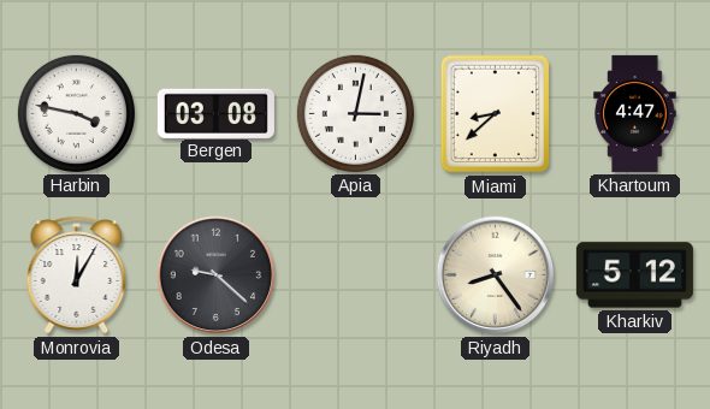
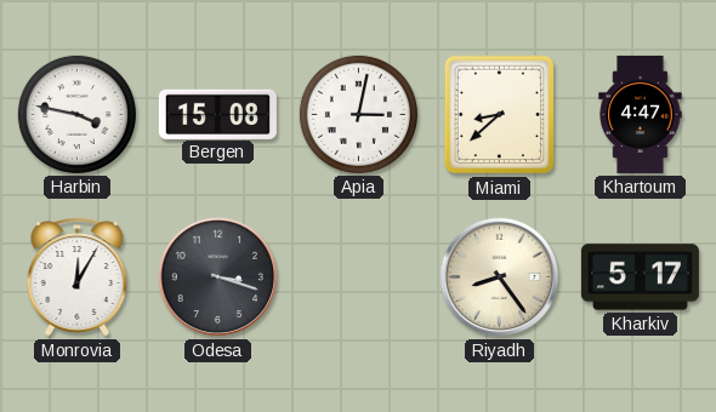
Bergen: 03:08 -> 15:08 (217, 114)
Odesa: 9:22 -> 3:18 (218, 277)
Kharkiv: 5:12 -> 5:17 (640, 277)
